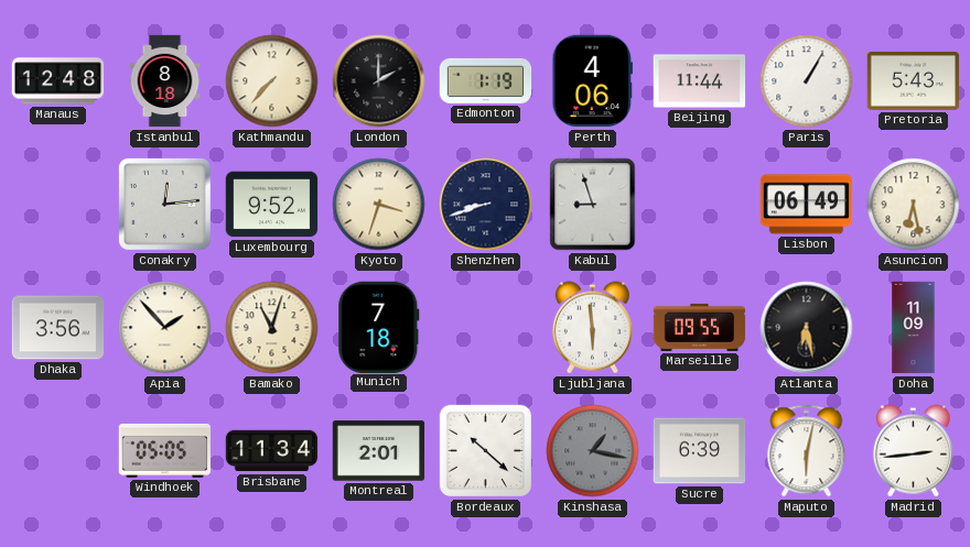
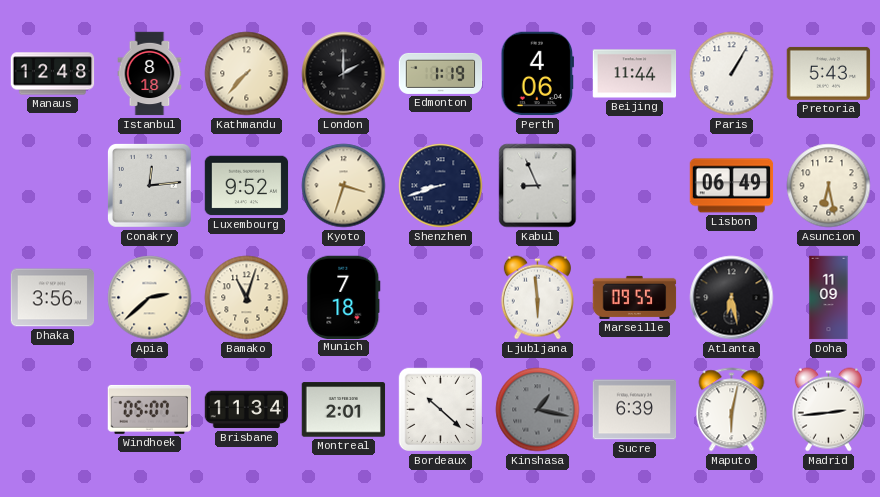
Kabul: 8:57 -> 8:56 (538, 186)
Apia: 1:53 -> 2:38 (150, 298)
Windhoek: 05:05 -> 05:07 (150, 409)
